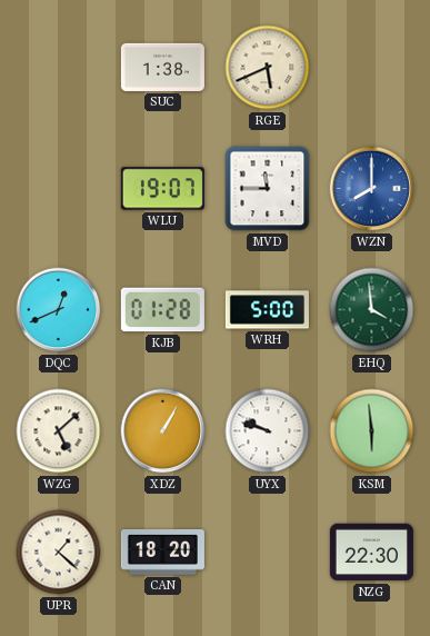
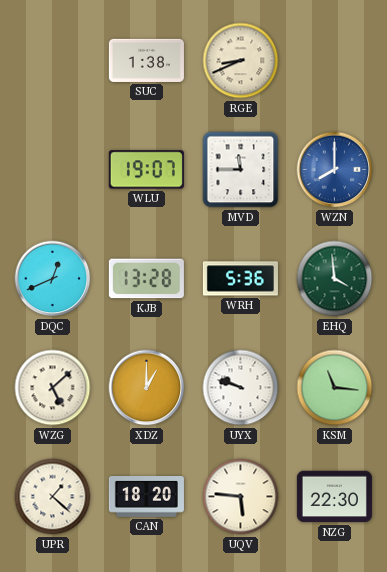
RGE: 5:41 -> 8:41 (241, 61)
KJB: 01:28 -> 13:28 (146, 279)
WRH: 5:00 -> 5:36 (240, 279)
XDZ: 1:05 -> 1:00 (147, 388)
KSM: 5:59 -> 11:16 (335, 388)
UQV: none -> 5:46 (241, 497)
